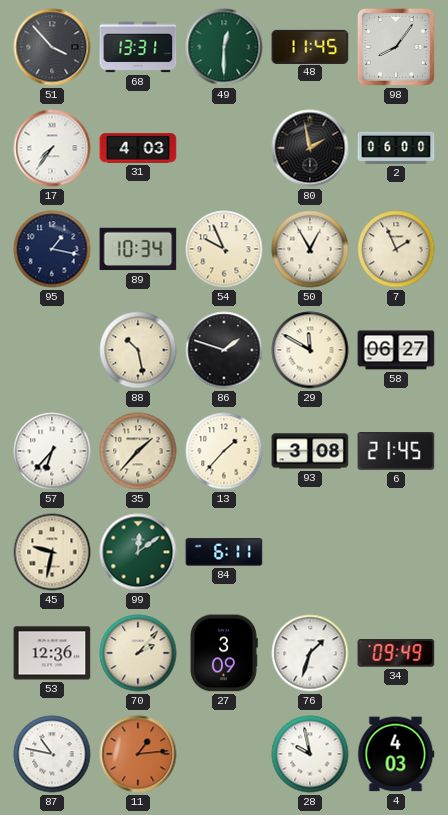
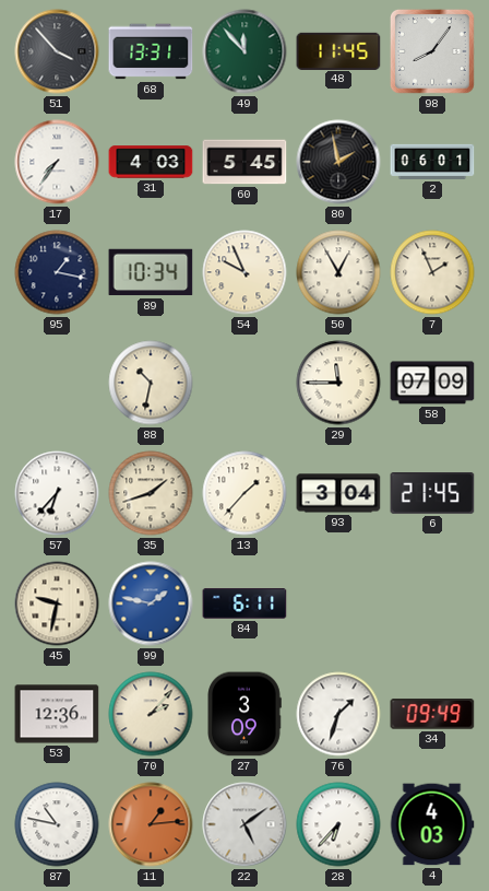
49: 12:30 -> 11:53 (244, 51)
60: none -> 5:45 (244, 162)
2: 06:00 -> 06:01 (432, 162)
88: 10:28 -> 10:32 (151, 383)
86: 1:48 -> none (224, 350)
29: 11:50 -> 11:45 (338, 383)
58: 06:27 -> 07:09 (432, 383)
35: 1:37 -> 1:42 (151, 493)
93: 3:08 -> 3:04 (338, 493)
99: 12:09 -> 1:47 (151, 603)
99 dial: green -> blue (151, 603)
22: none -> 5:09 (244, 824)
28: 9:58 -> 6:37 (338, 824)
